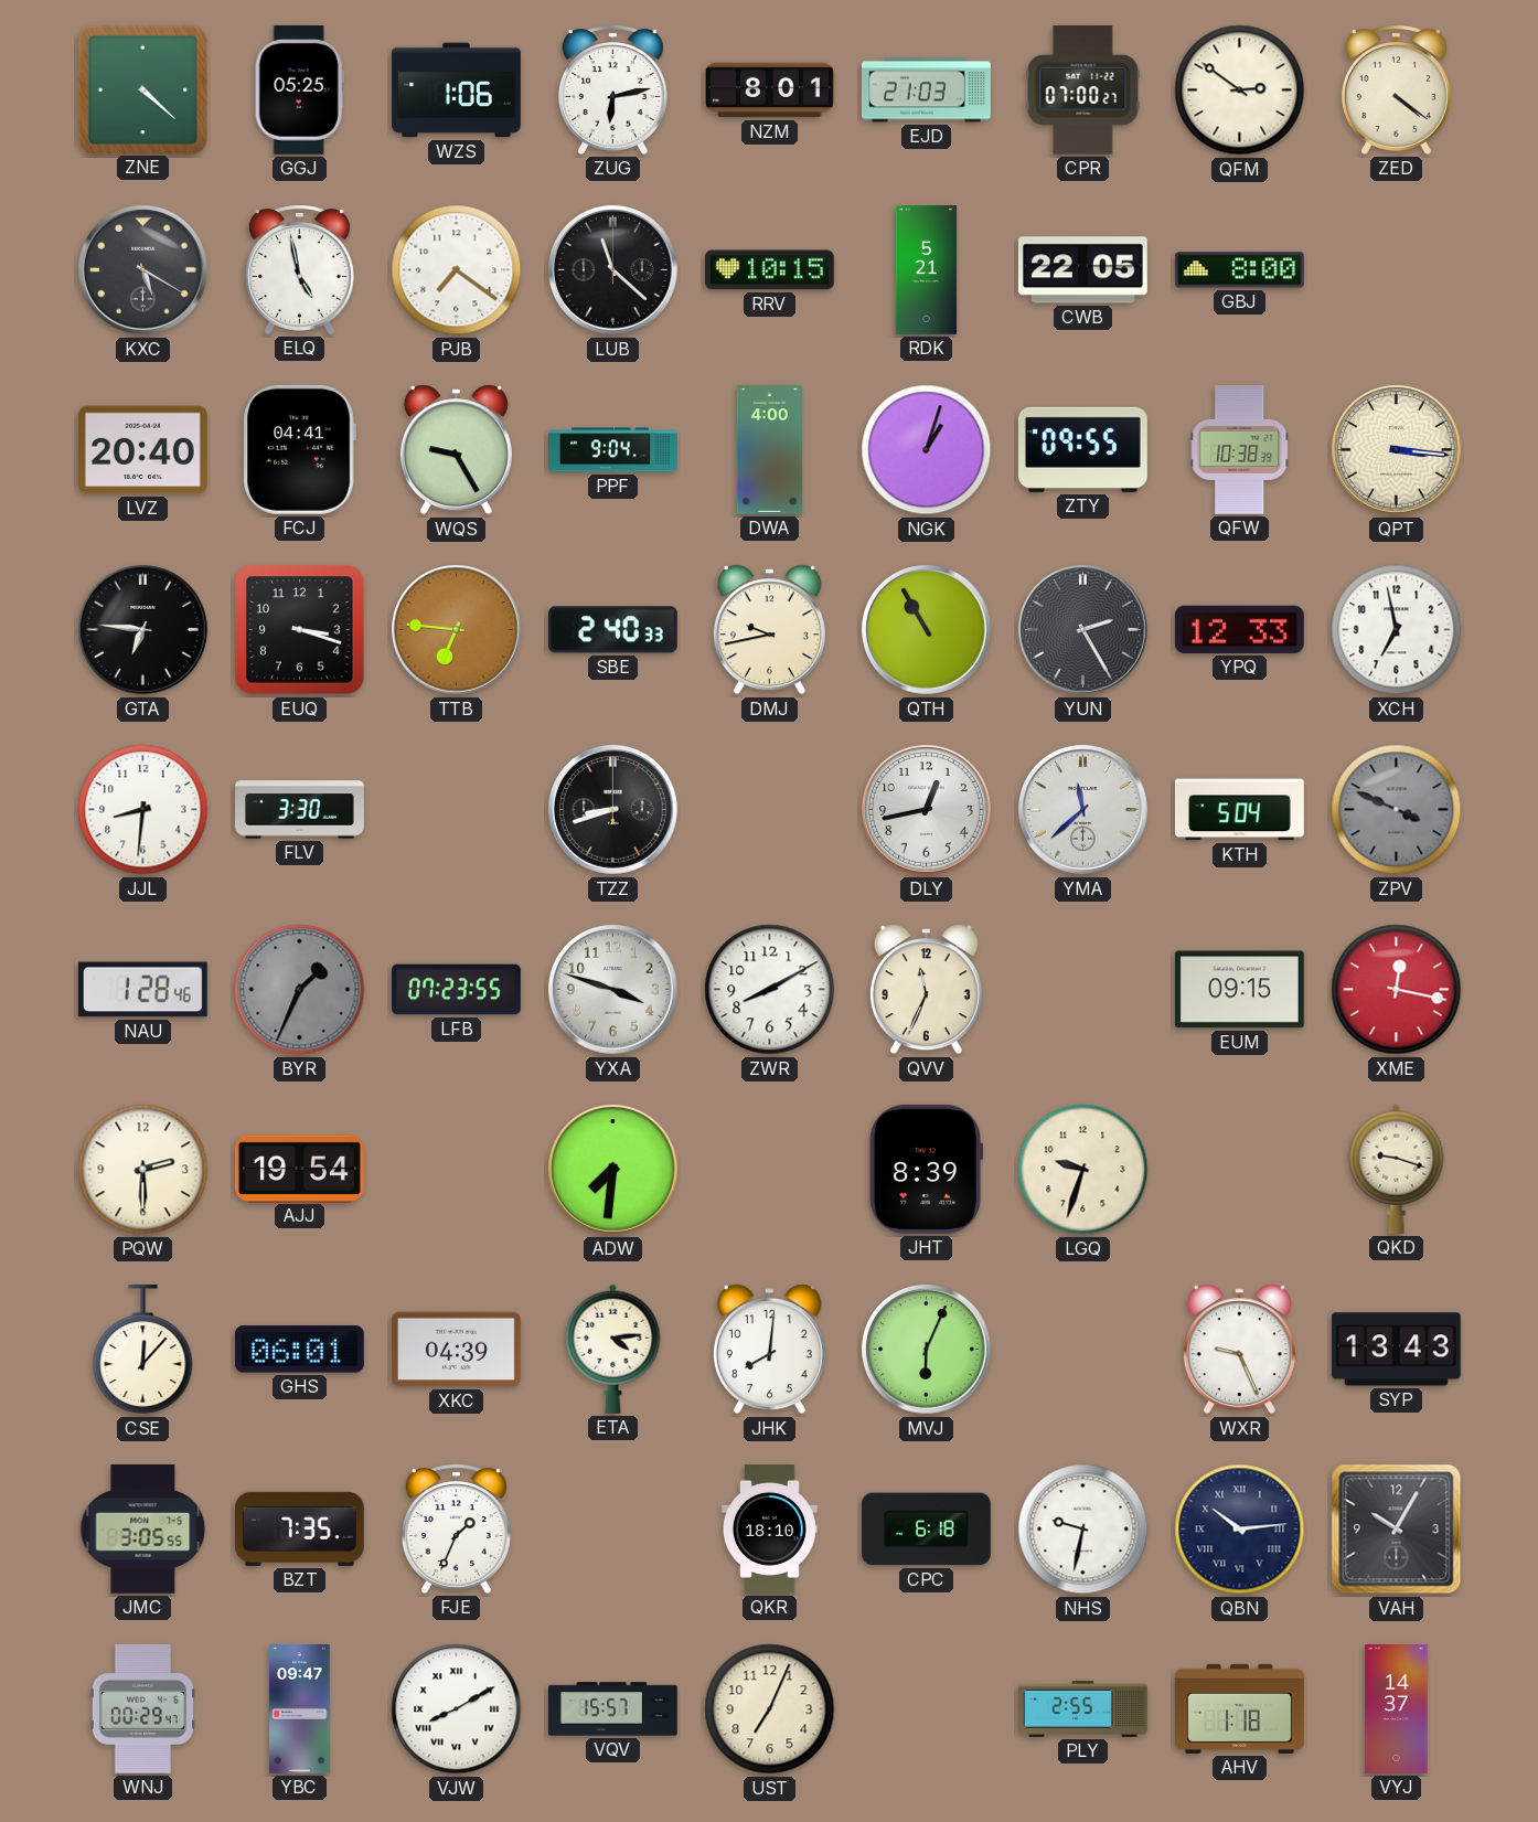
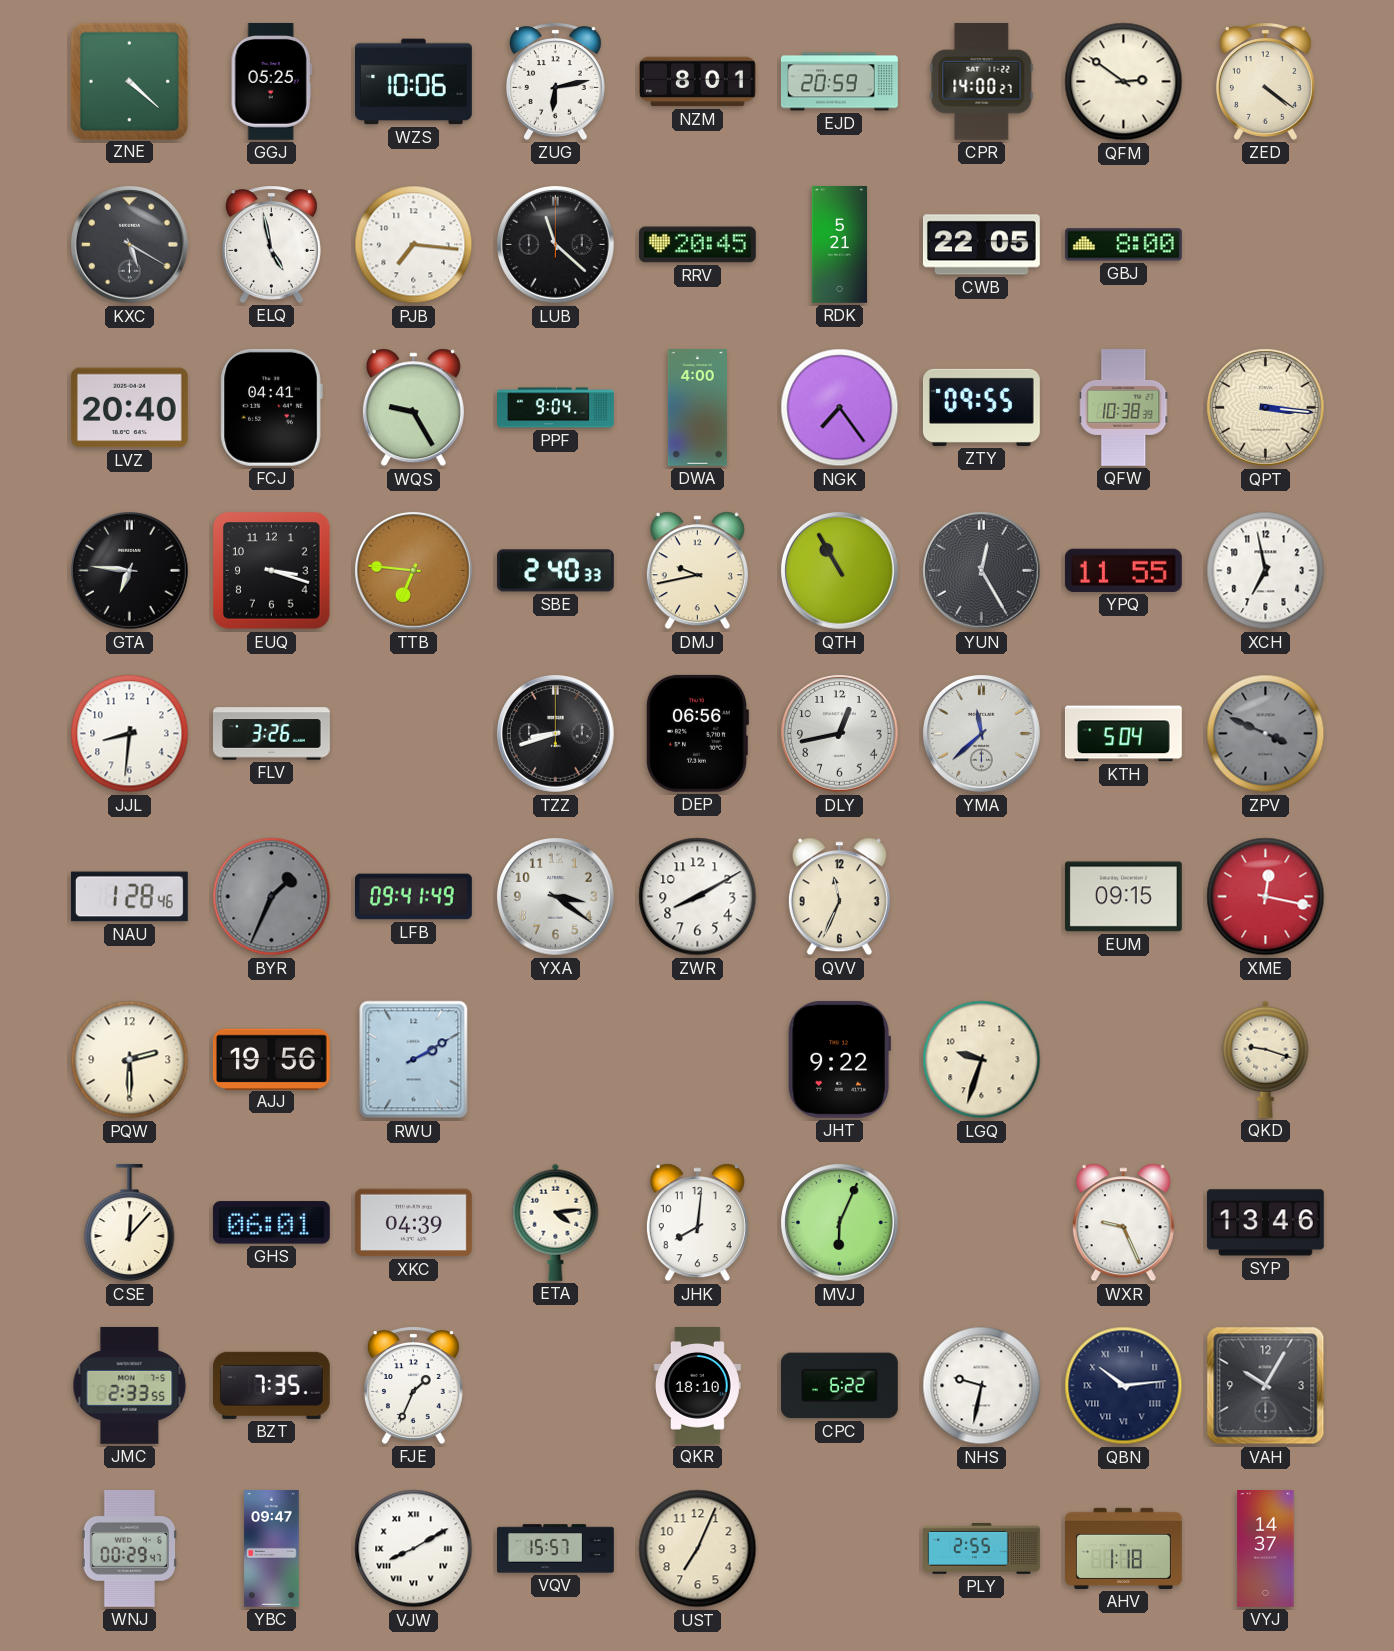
WZS: 1:06 -> 10:06 (414, 82)
EJD: 21:03 -> 20:59 (839, 82)
CPR: 07:00 -> 14:00 (982, 81)
PJB: 7:21 -> 7:16 (414, 245)
RRV: 10:15 -> 20:45 (697, 245)
NGK: 1:03 -> 7:24 (840, 408)
YUN: 2:25 -> 12:25 (982, 571)
YPQ: 12:33 -> 11:55 (1123, 570)
FLV: 3:30 -> 3:26 (272, 734)
DEP: none -> 06:56 (697, 733)
LFB: 07:23 -> 09:41 (414, 897)
YXA: 3:48 -> 3:21 (556, 897)
AJJ: 19:54 -> 19:56 (271, 1059)
RWU: none -> 2:10 (414, 1060)
ADW: 7:31 -> none (613, 1170)
JHT: 8:39 -> 9:22 (839, 1059)
SYP: 13:43 -> 13:46 (1265, 1223)
JMC: 3:05 -> 2:33 (130, 1386)
CPC: 6:18 -> 6:22 (839, 1386)
